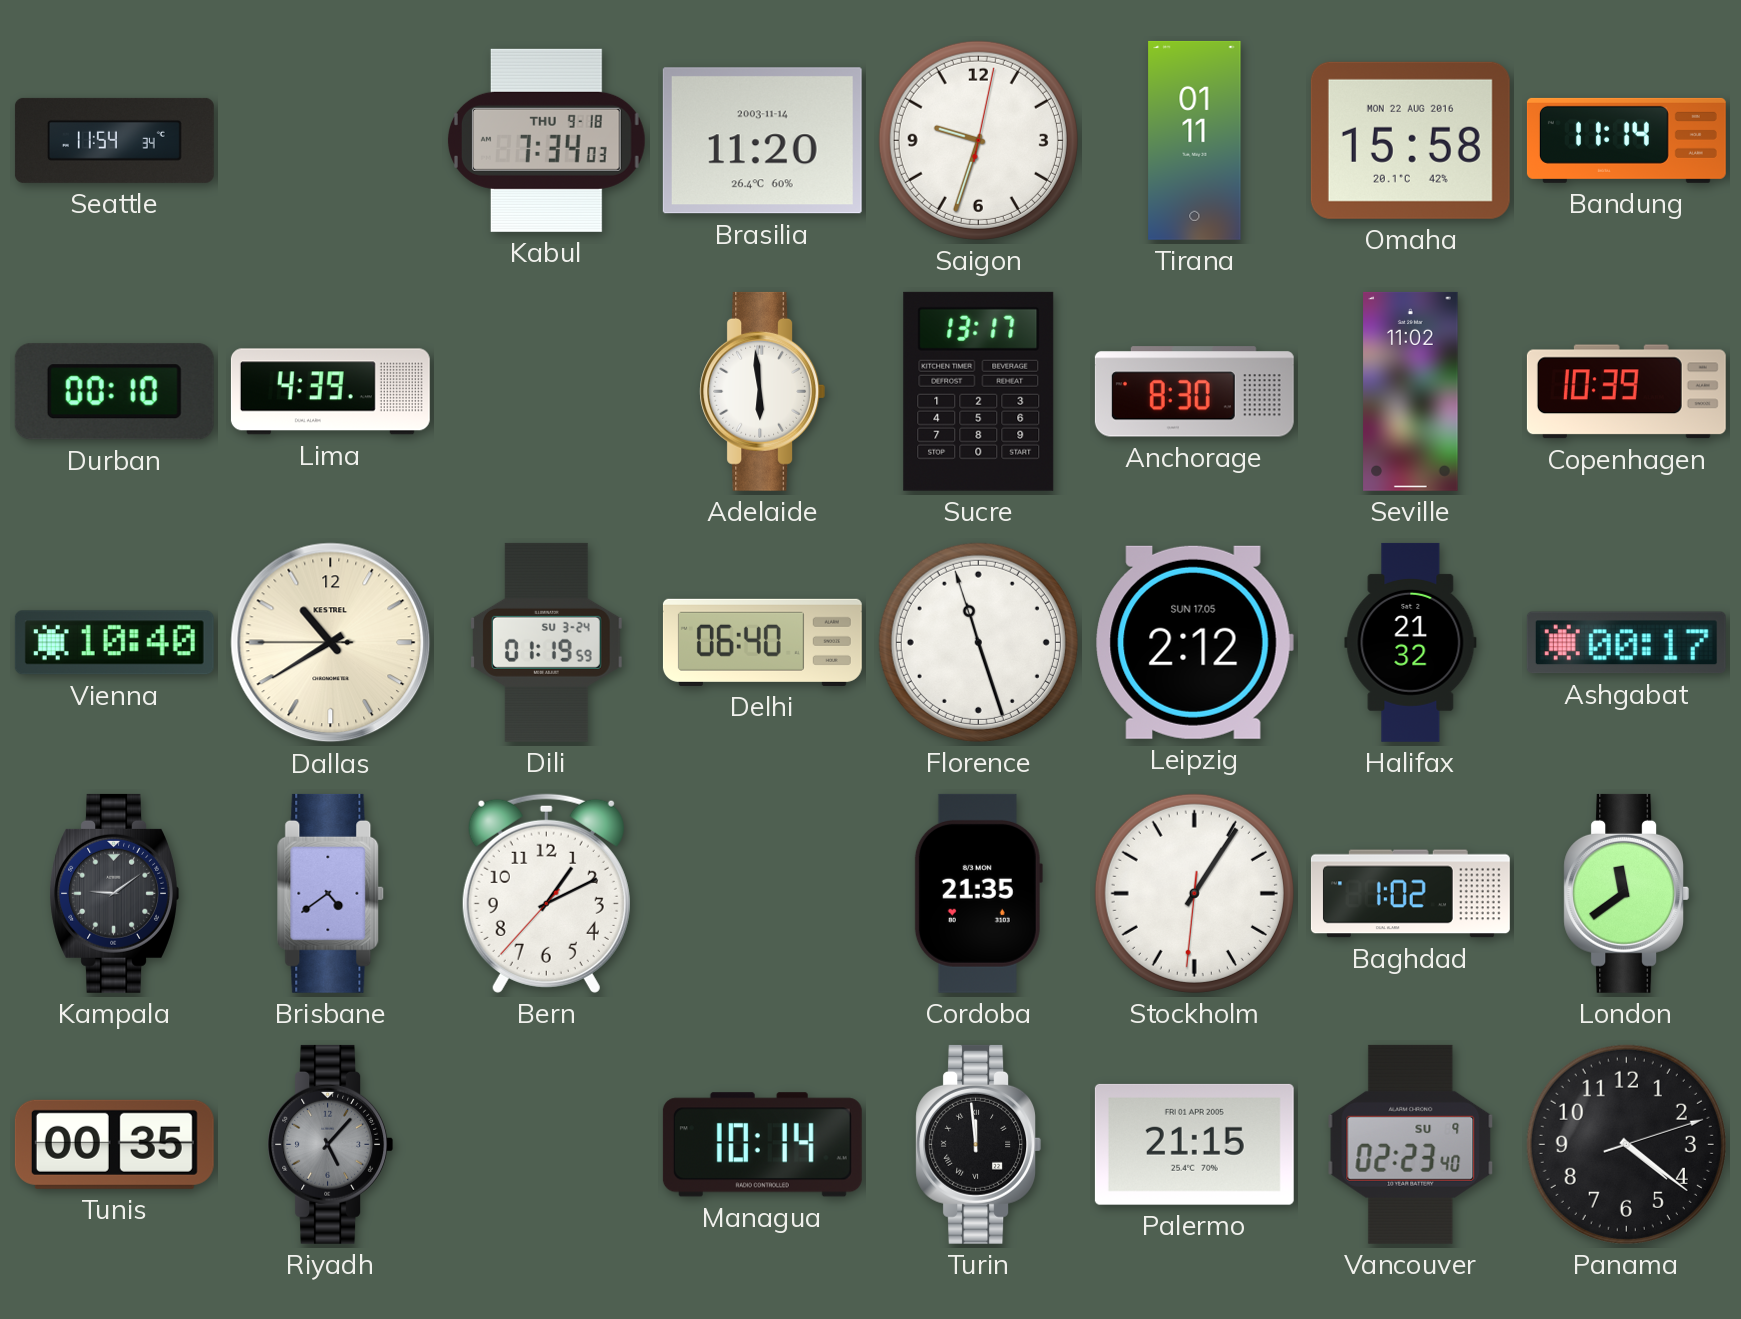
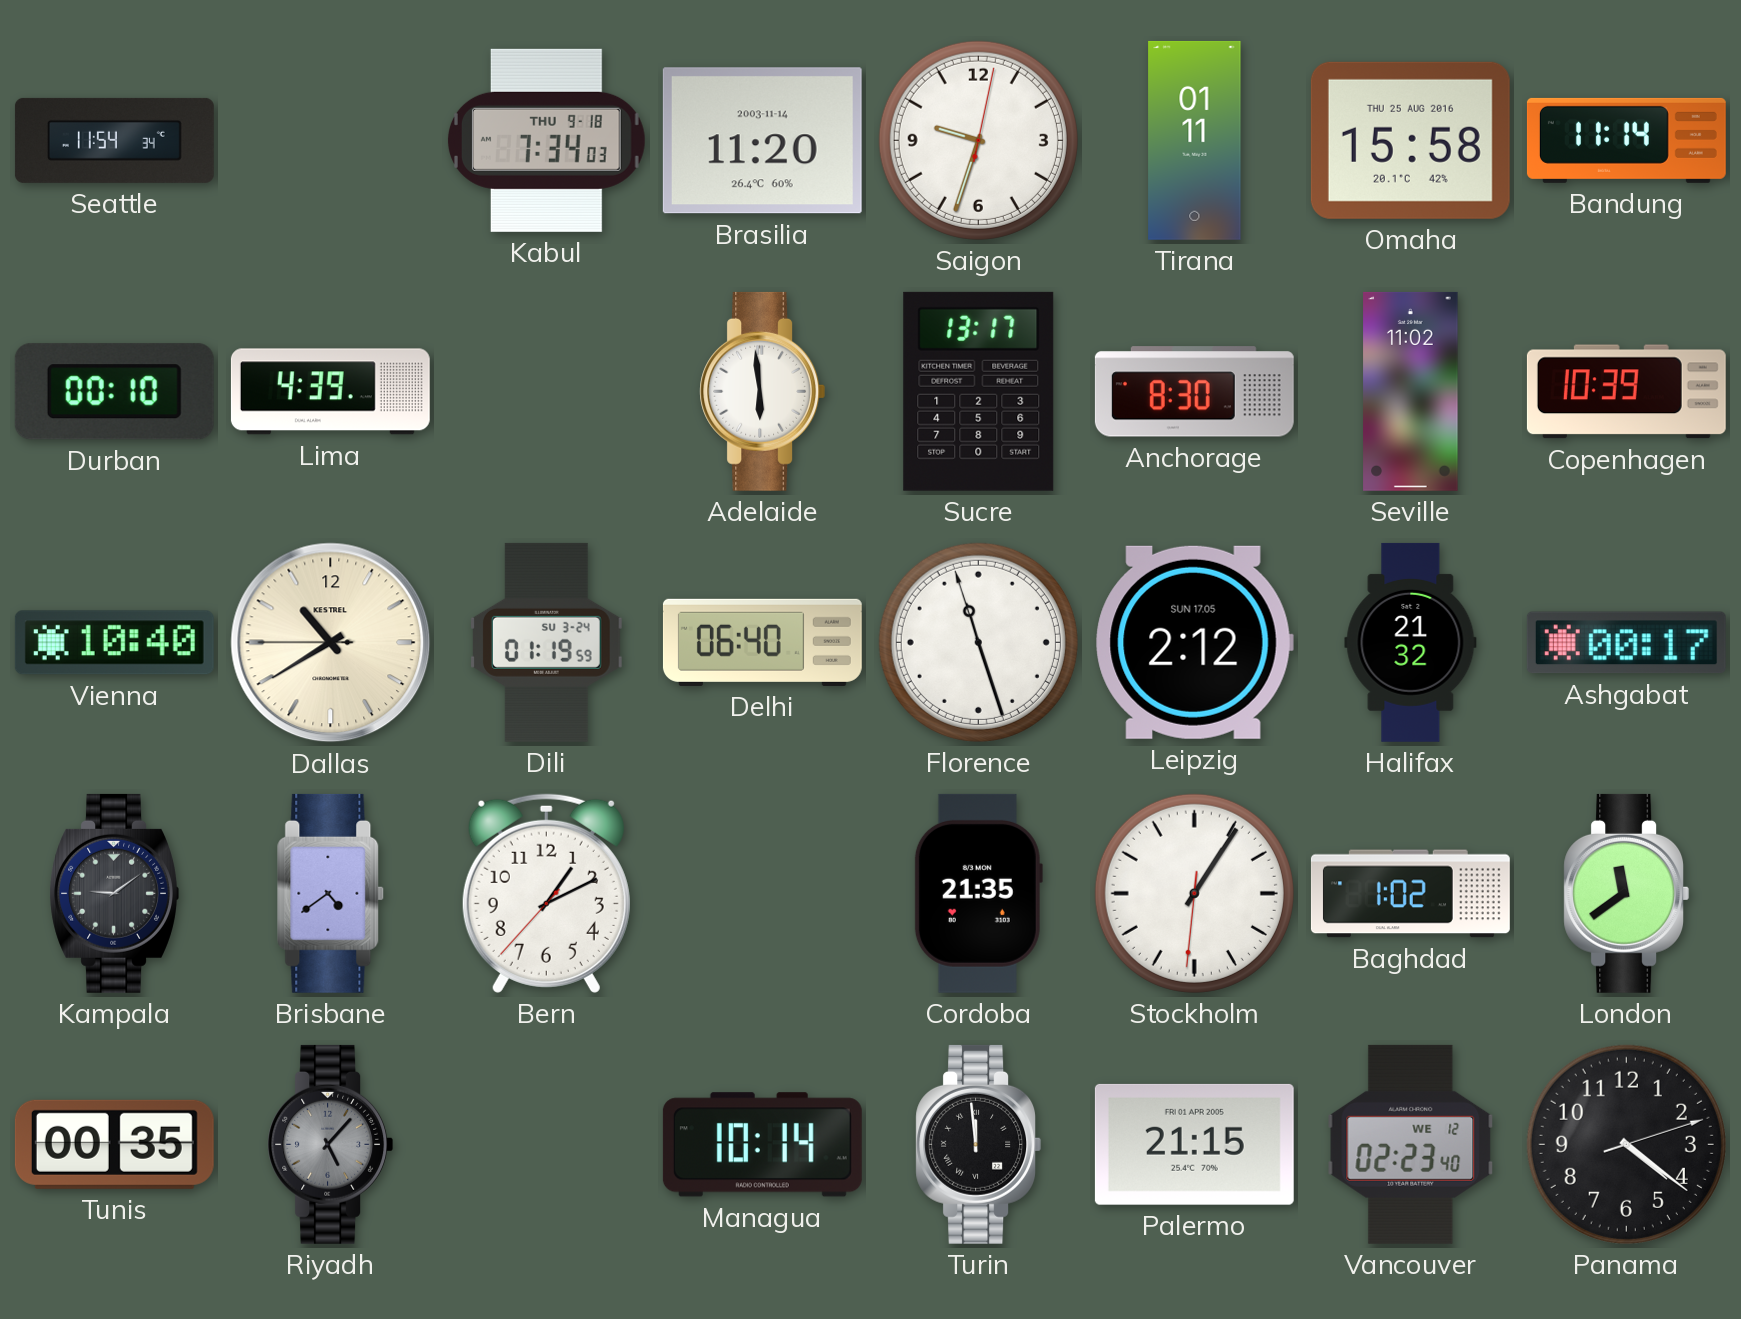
Omaha date: MON 22 AUG 2016 -> THU 25 AUG 2016 (1410, 140)
Vancouver date: SU 9 -> WE 12 (1411, 1144)
